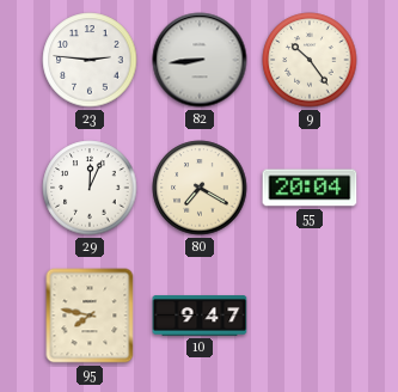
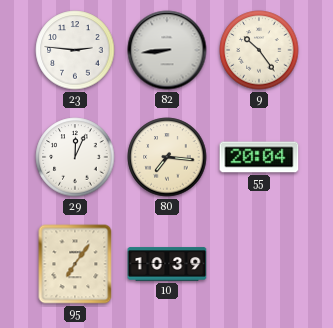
80: 7:20 -> 7:16 (167, 157)
95: 7:47 -> 7:06 (75, 264)
10: 9:47 -> 10:39 (167, 264)
